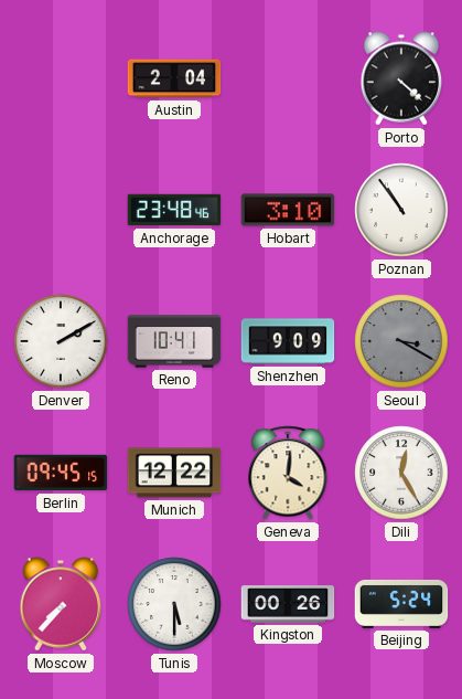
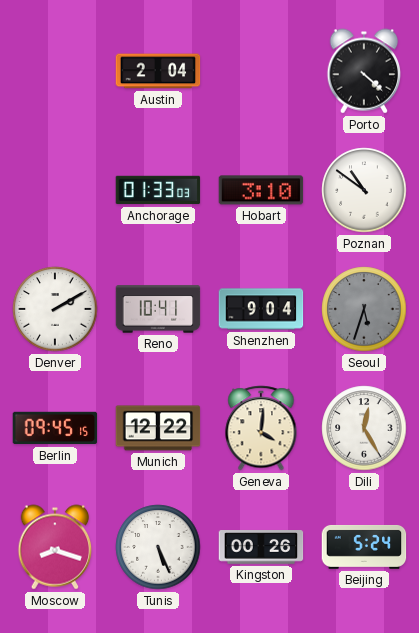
Anchorage: 23:48 -> 01:33 (158, 190)
Poznan: 10:54 -> 10:51 (364, 190)
Shenzhen: 9:09 -> 9:04 (261, 309)
Seoul: 3:20 -> 5:33 (364, 309)
Moscow: 7:37 -> 8:18 (55, 547)
Tunis: 5:30 -> 5:26 (158, 547)
